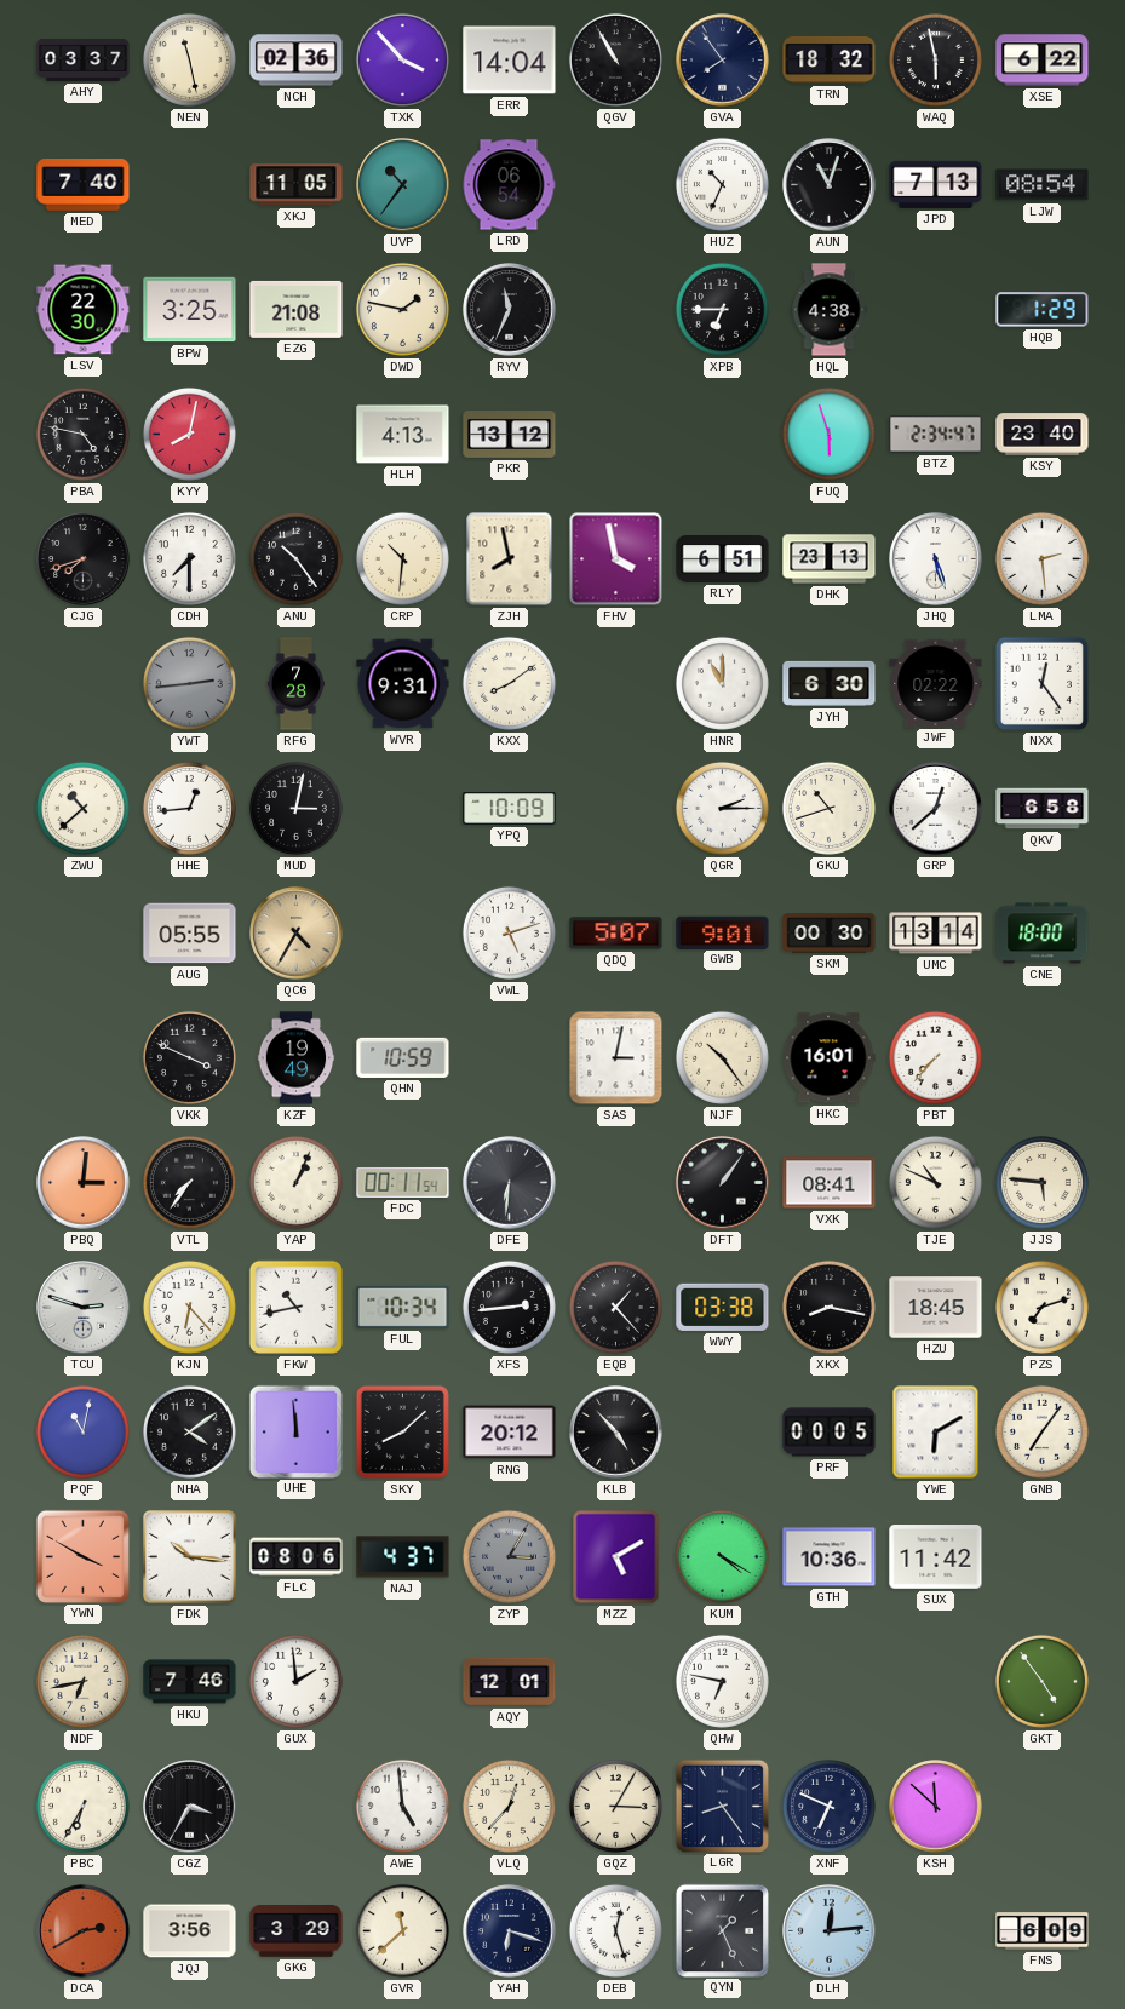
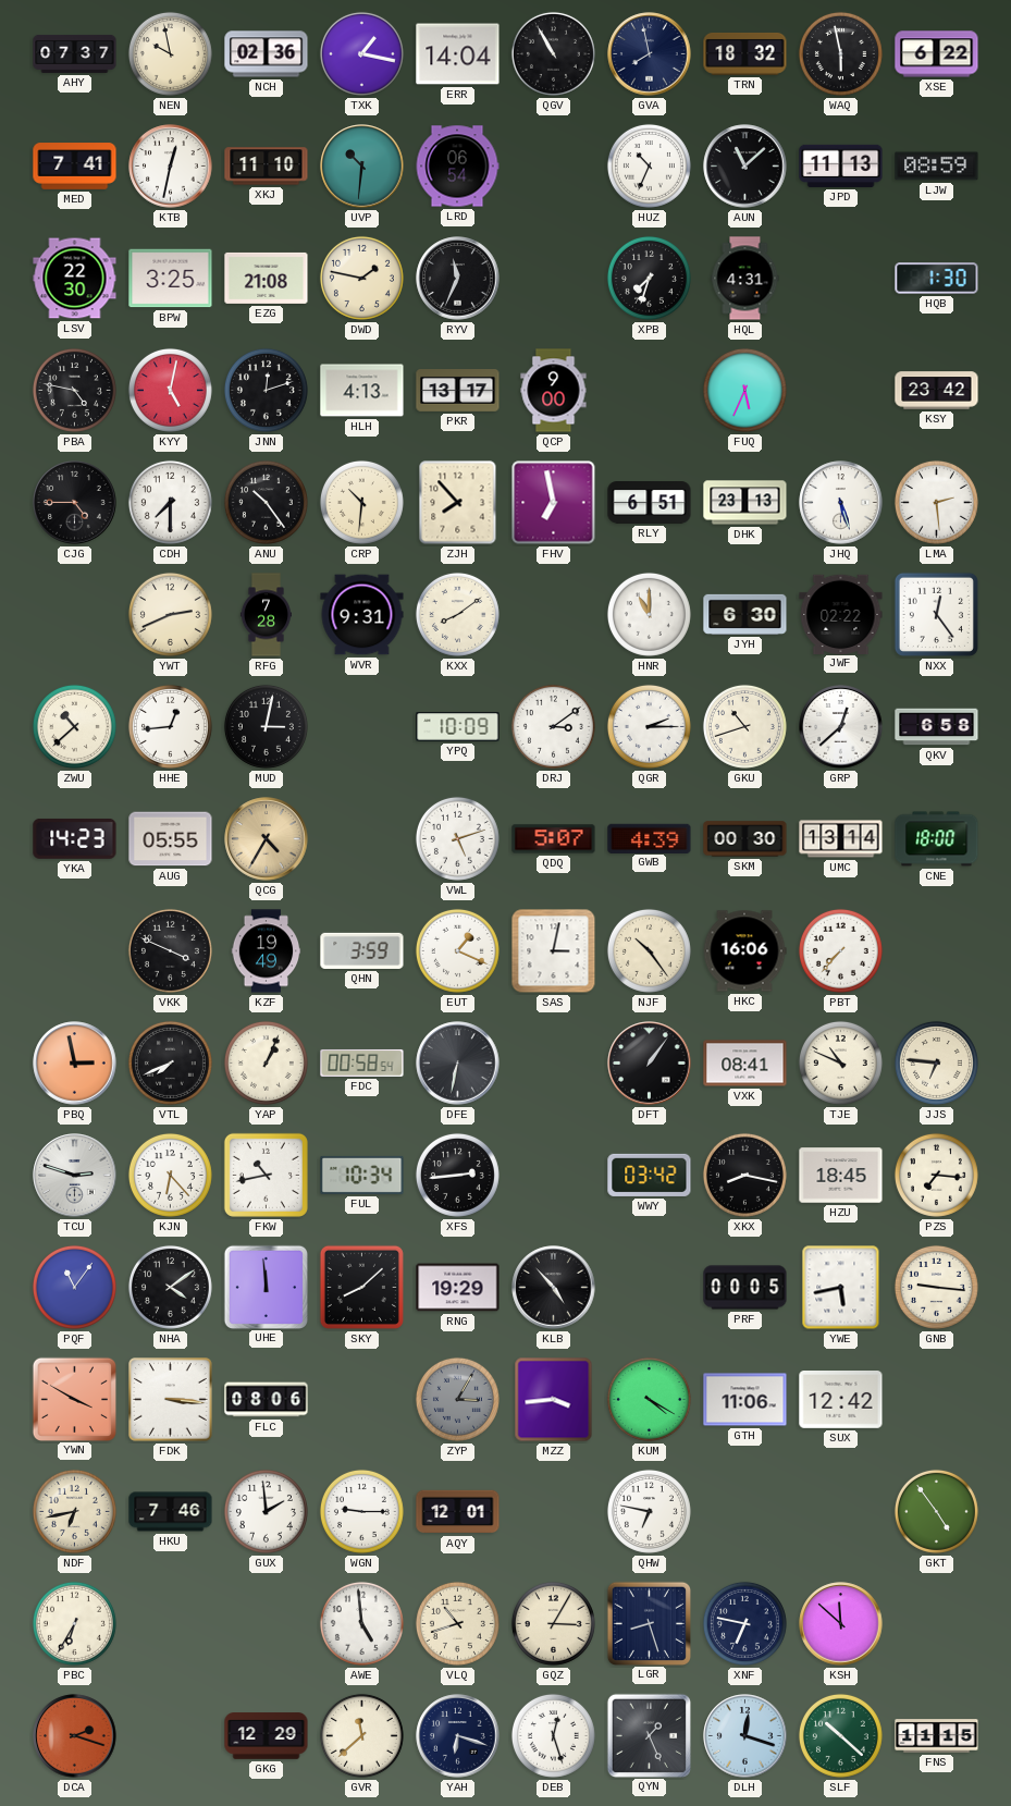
AHY: 03:37 -> 07:37 (75, 53)
NEN: 11:28 -> 9:58 (170, 53)
TXK: 3:53 -> 1:17 (361, 53)
GVA: 7:54 -> 7:58 (650, 54)
MED: 7:40 -> 7:41 (75, 167)
KTB: none -> 12:32 (171, 167)
XKJ: 11:05 -> 11:10 (267, 167)
UVP: 10:36 -> 10:31 (362, 167)
AUN: 11:03 -> 11:08 (745, 167)
JPD: 7:13 -> 11:13 (841, 165)
LJW: 08:54 -> 08:59 (937, 167)
XPB: 6:45 -> 7:33 (649, 278)
HQL: 4:38 -> 4:31 (745, 279)
HQB: 1:29 -> 1:30 (937, 279)
KYY: 8:02 -> 5:02 (170, 390)
JNN: none -> 12:12 (266, 390)
PKR: 13:12 -> 13:17 (458, 391)
QCP: none -> 9:00 (554, 391)
FUQ: 5:57 -> 5:34 (744, 390)
BTZ: 2:34 -> none (936, 435)
KSY: 23:40 -> 23:42 (937, 391)
CJG: 7:42 -> 4:45 (75, 503)
ZJH: 7:58 -> 7:53 (458, 503)
FHV: 3:58 -> 6:58 (554, 503)
YWT: 2:44 -> 2:41 (170, 614)
YWT dial: grey -> cream (170, 614)
DRJ: none -> 3:09 (553, 726)
YKA: none -> 14:23 (75, 839)
GWB: 9:01 -> 4:39 (650, 838)
QHN: 10:59 -> 3:59 (362, 950)
EUT: none -> 1:19 (457, 950)
HKC: 16:01 -> 16:06 (744, 951)
PBQ: 3:01 -> 2:58 (75, 1064)
VTL: 7:36 -> 7:41 (170, 1062)
FDC: 00:11 -> 00:58 (362, 1062)
DFE: 6:31 -> 6:32 (458, 1064)
JJS: 5:46 -> 6:46 (936, 1062)
EQB: 1:23 -> none (615, 1307)
WWY: 03:38 -> 03:42 (650, 1175)
PZS: 7:12 -> 7:16 (936, 1175)
PQF: 11:02 -> 11:06 (74, 1287)
RNG: 20:12 -> 19:29 (458, 1288)
YWE: 6:10 -> 5:43 (841, 1288)
GNB: 7:06 -> 9:16 (936, 1287)
FDK: 10:16 -> 3:16 (171, 1400)
NAJ: 4:37 -> none (403, 1557)
MZZ: 5:10 -> 3:44 (554, 1400)
GTH: 10:36 -> 11:06 (745, 1400)
SUX: 11:42 -> 12:42 (841, 1400)
WGN: none -> 9:15 (361, 1511)
CGZ: 3:35 -> none (190, 1807)
VLQ: 12:37 -> 10:42 (457, 1623)
LGR: 8:24 -> 8:27 (649, 1623)
XNF: 6:49 -> 6:47 (744, 1623)
DCA: 2:40 -> 2:18 (75, 1736)
JQJ: 3:56 -> none (190, 1931)
GKG: 3:29 -> 12:29 (267, 1736)
DLH: 12:14 -> 12:18 (745, 1736)
SLF: none -> 10:22 (840, 1735)
FNS: 6:09 -> 11:15 (937, 1736)
